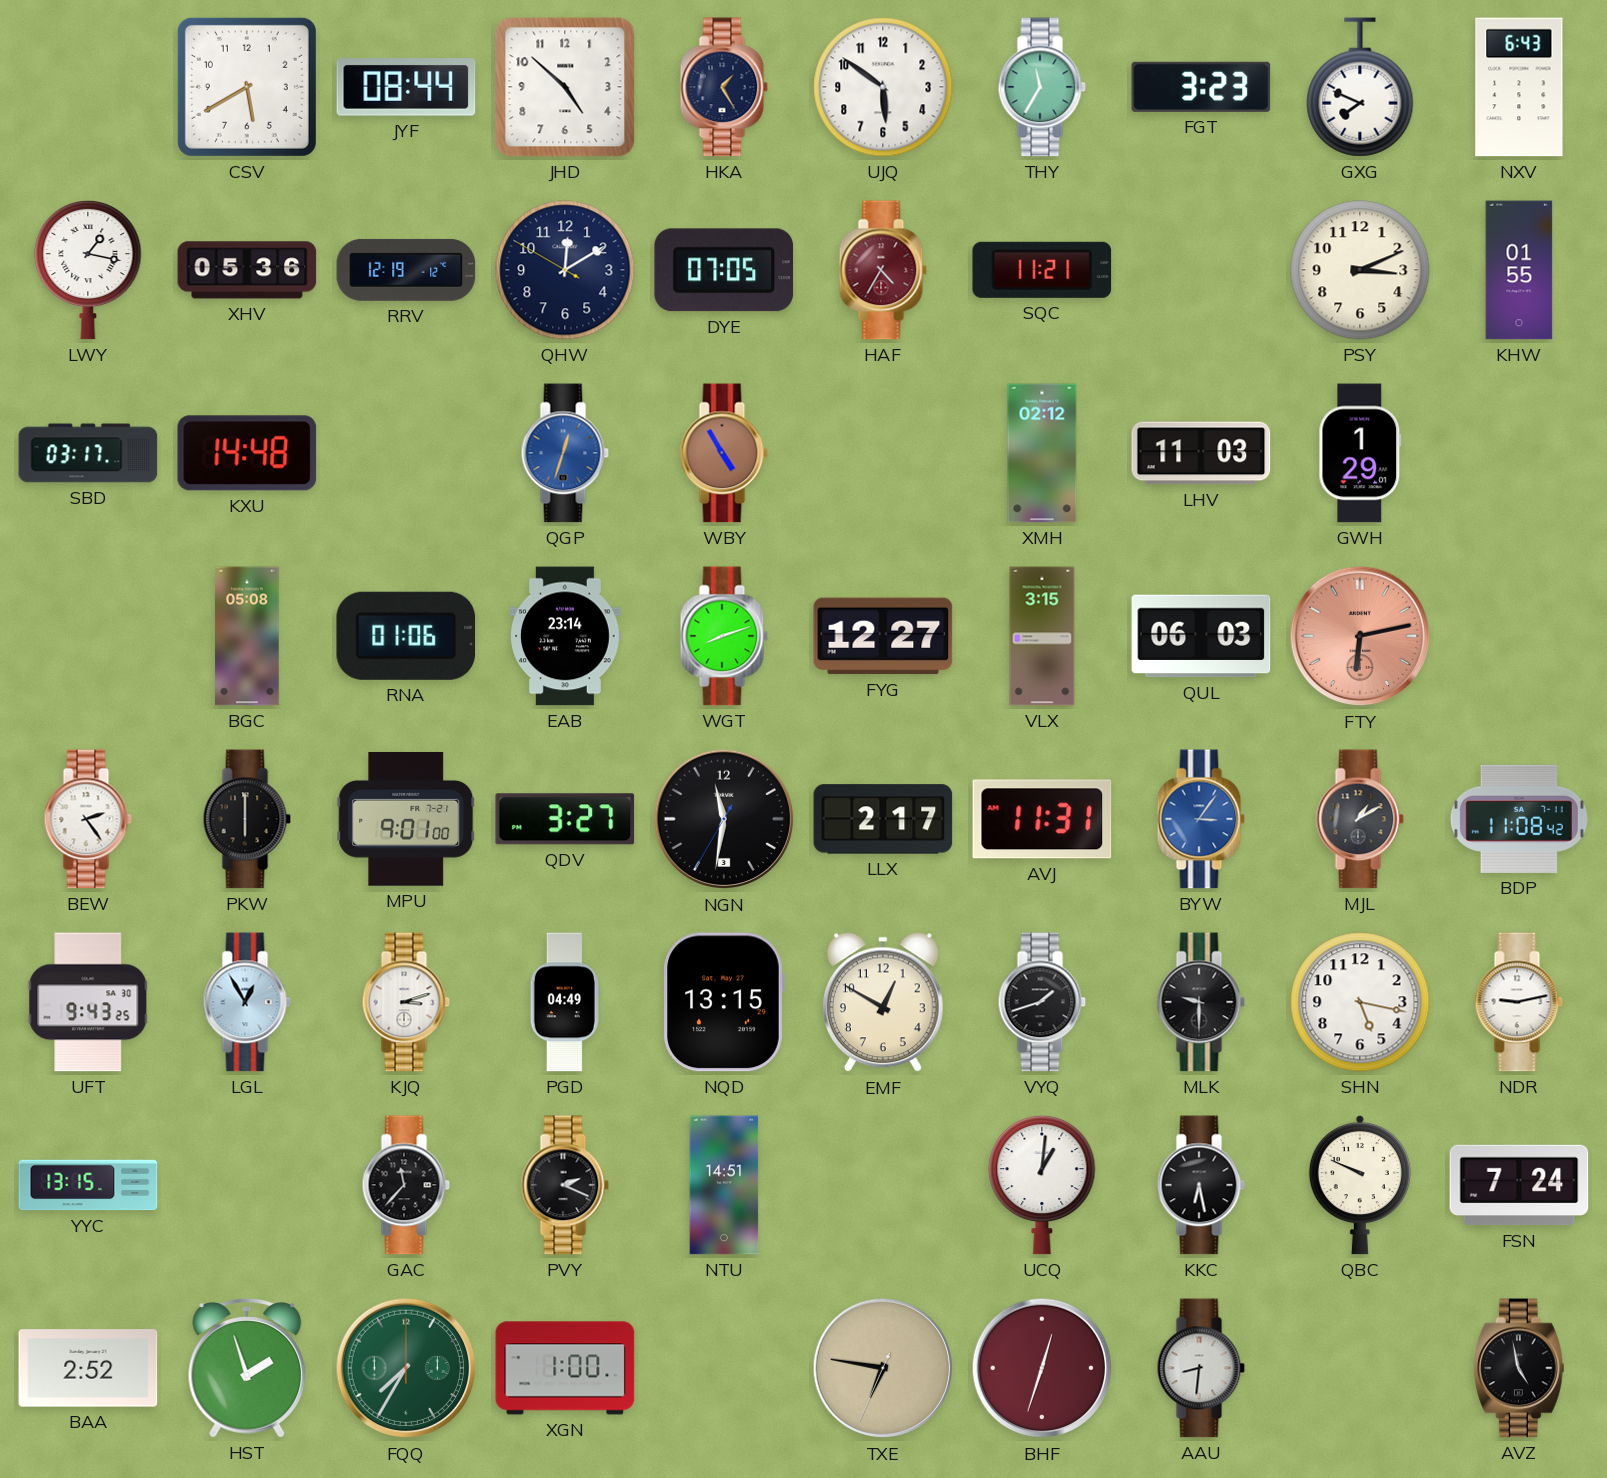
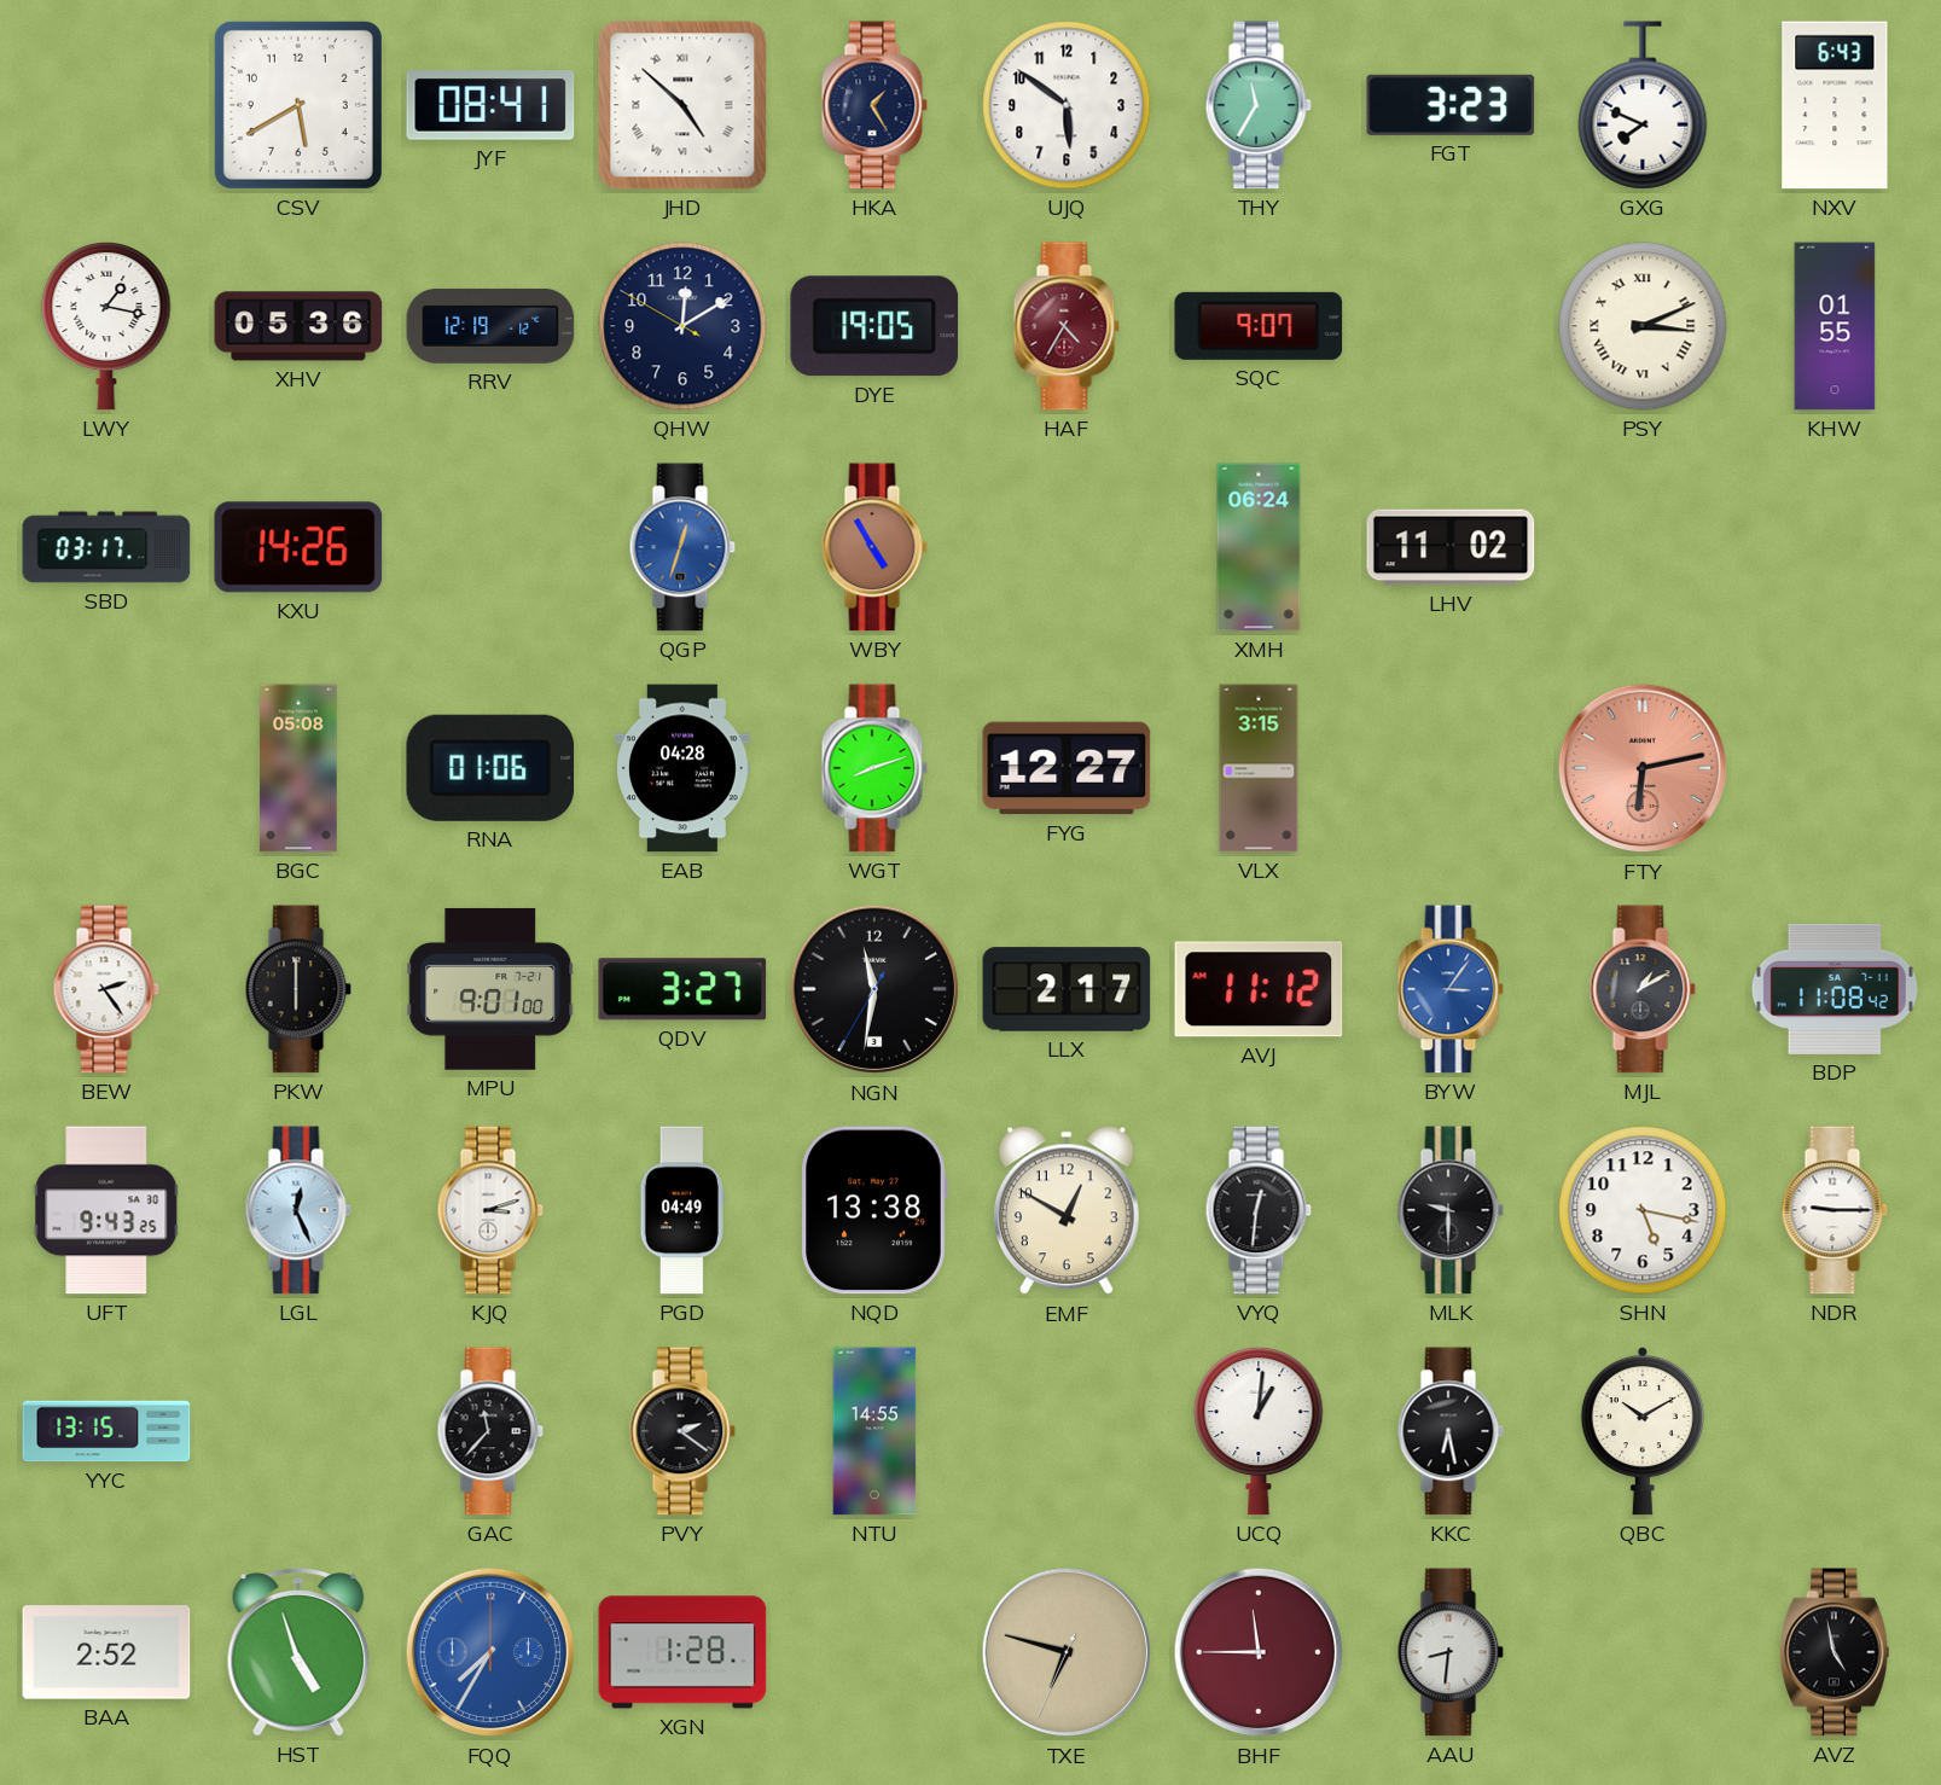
JYF: 08:44 -> 08:41 (490, 105)
JHD numerals: Arabic -> Roman (682, 105)
DYE: 07:05 -> 19:05 (874, 326)
SQC: 11:21 -> 9:07 (1259, 326)
PSY numerals: Arabic -> Roman (1643, 326)
KXU: 14:48 -> 14:26 (298, 547)
XMH: 02:12 -> 06:24 (1259, 547)
LHV: 11:03 -> 11:02 (1451, 547)
GWH: 1:29 -> none (1360, 453)
EAB: 23:14 -> 04:28 (682, 768)
QUL: 06:03 -> none (1201, 636)
AVJ: 11:31 -> 11:12 (1259, 989)
LGL: 12:55 -> 12:26 (298, 1210)
NQD: 13:15 -> 13:38 (874, 1210)
VYQ: 1:42 -> 12:31 (1259, 1210)
NDR: 9:13 -> 9:15 (1835, 1210)
PVY: 2:19 -> 2:21 (682, 1431)
NTU: 14:51 -> 14:55 (874, 1431)
QBC: 9:49 -> 10:10 (1643, 1431)
FSN: 7:24 -> none (1519, 1185)
HST: 1:57 -> 4:57 (298, 1652)
FQQ dial: green -> blue (490, 1652)
XGN: 1:00 -> 1:28 (682, 1652)
TXE: 6:46 -> 6:47 (1067, 1652)
BHF: 12:33 -> 11:45 (1259, 1652)
